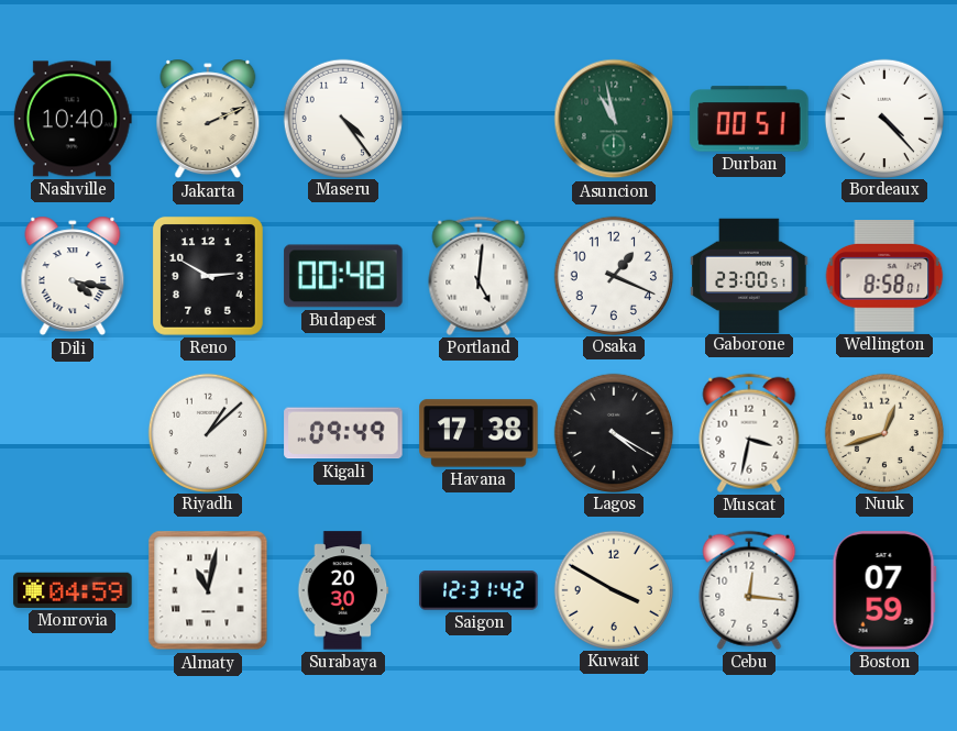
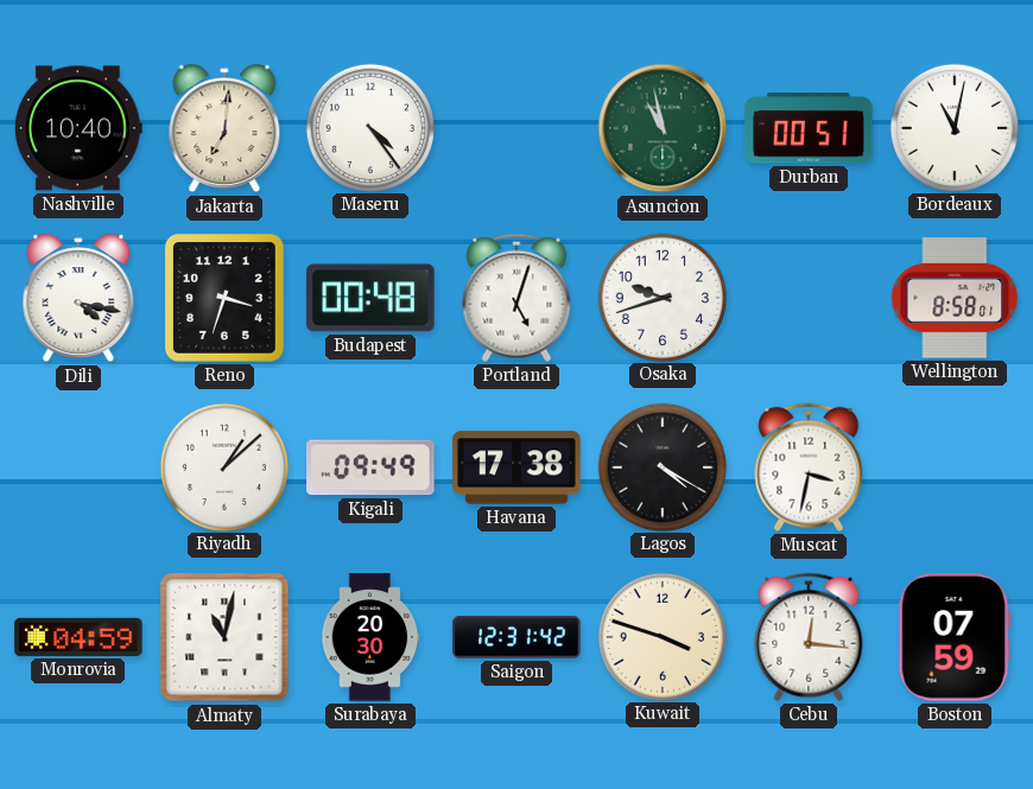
Jakarta: 2:11 -> 7:01 (224, 128)
Bordeaux: 4:23 -> 11:02 (953, 127)
Reno: 2:50 -> 3:33 (224, 298)
Portland: 5:01 -> 5:03 (516, 298)
Osaka: 1:19 -> 9:42 (661, 297)
Gaborone: 23:00 -> none (749, 275)
Nuuk: 12:42 -> none (883, 432)
Kuwait: 3:50 -> 3:48 (661, 636)
